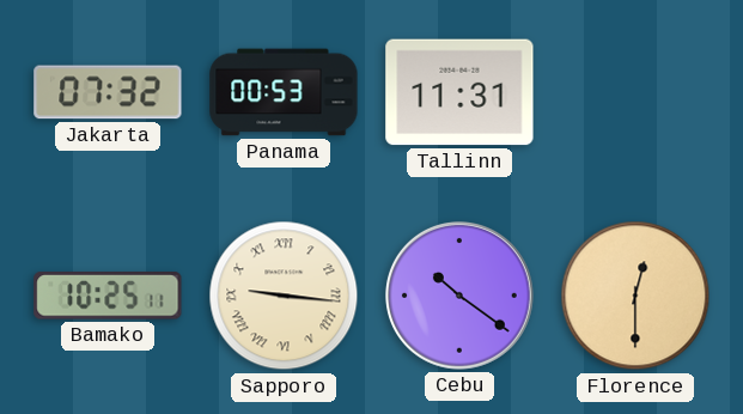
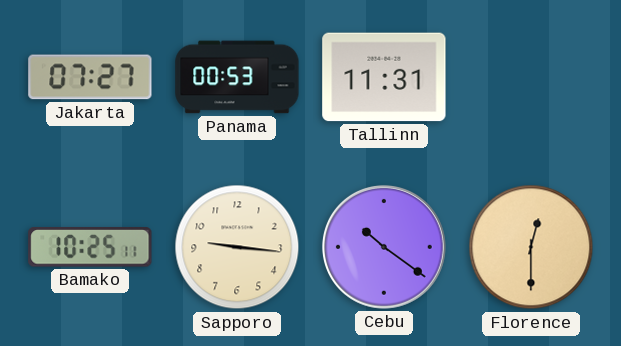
Jakarta: 07:32 -> 07:27 (90, 77)
Sapporo numerals: Roman -> Arabic (237, 247)
